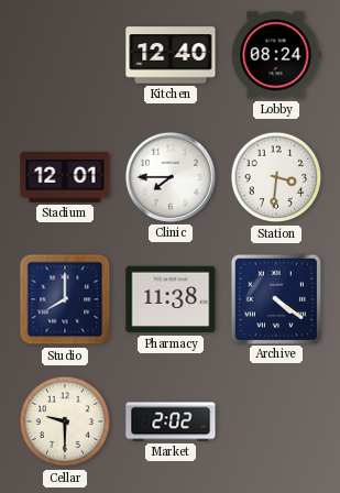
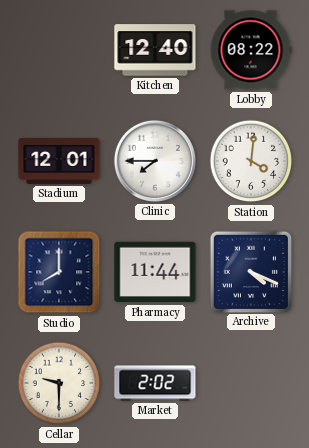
Lobby: 08:24 -> 08:22 (251, 50)
Station: 3:31 -> 4:01 (251, 161)
Pharmacy: 11:38 -> 11:44 (155, 272)
Archive: 4:21 -> 4:19 (250, 271)
